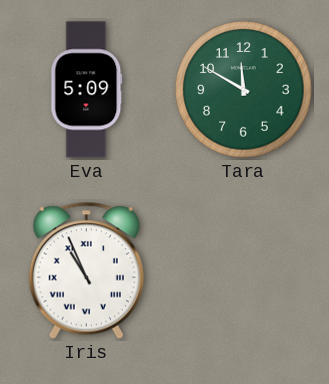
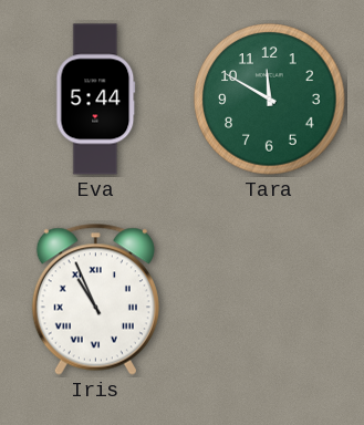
Eva: 5:09 -> 5:44 (96, 100)
